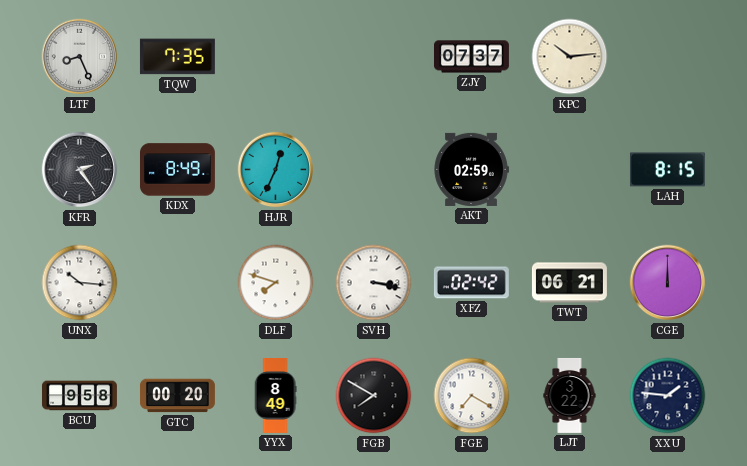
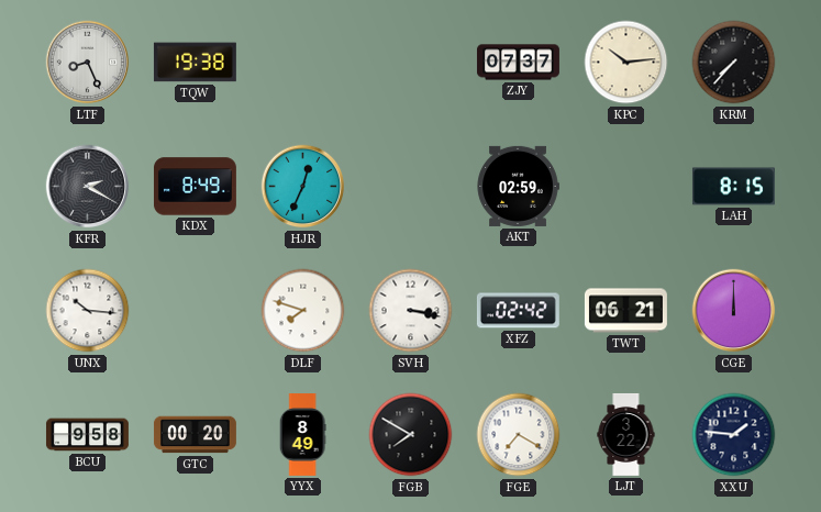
TQW: 7:35 -> 19:38 (195, 63)
KRM: none -> 7:37 (734, 63)
KFR: 2:24 -> 2:20 (88, 187)
